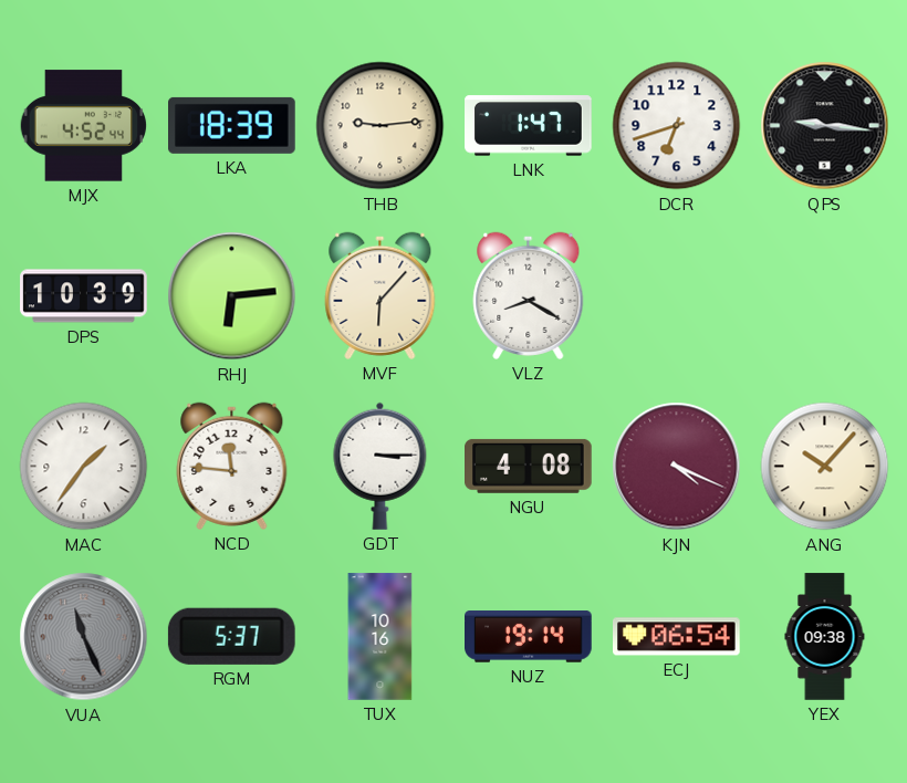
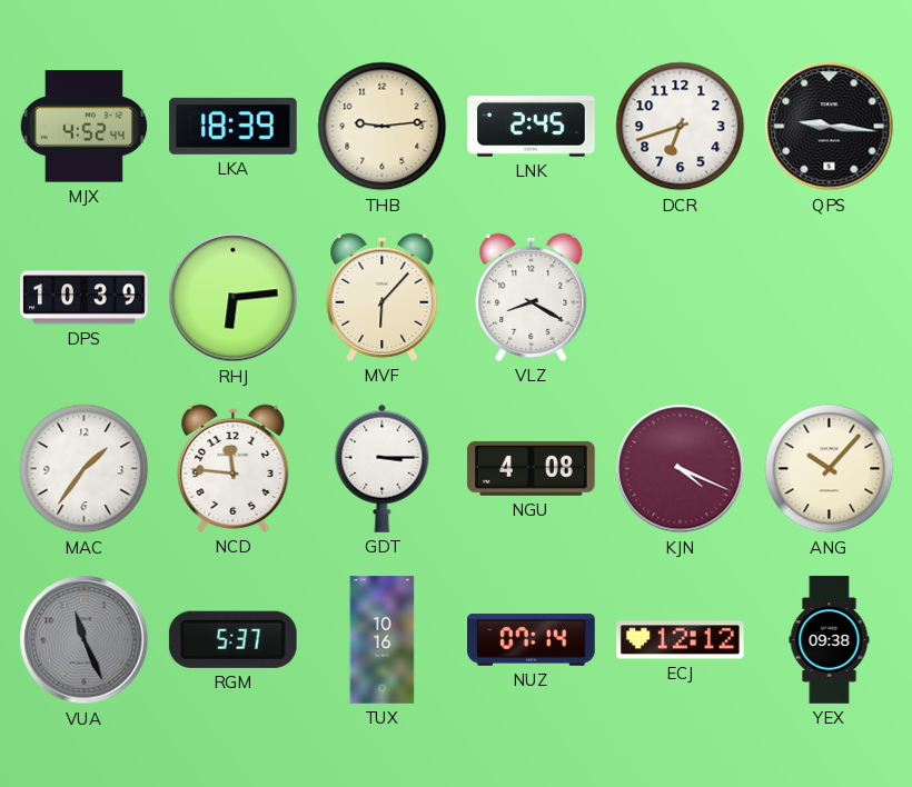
LNK: 1:47 -> 2:45 (532, 127)
NUZ: 19:14 -> 07:14 (532, 640)
ECJ: 06:54 -> 12:12 (681, 640)
